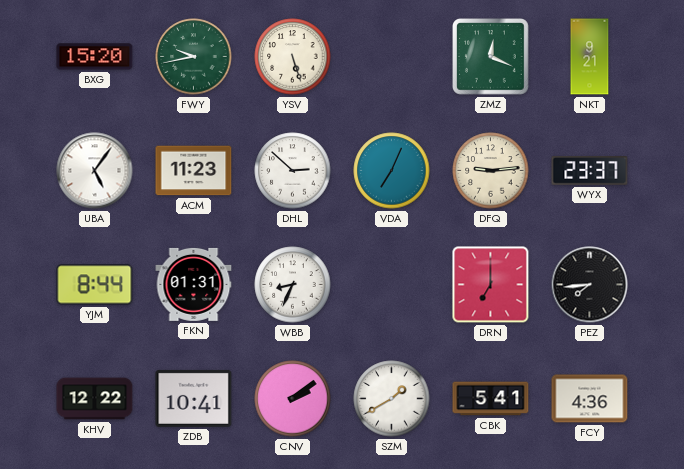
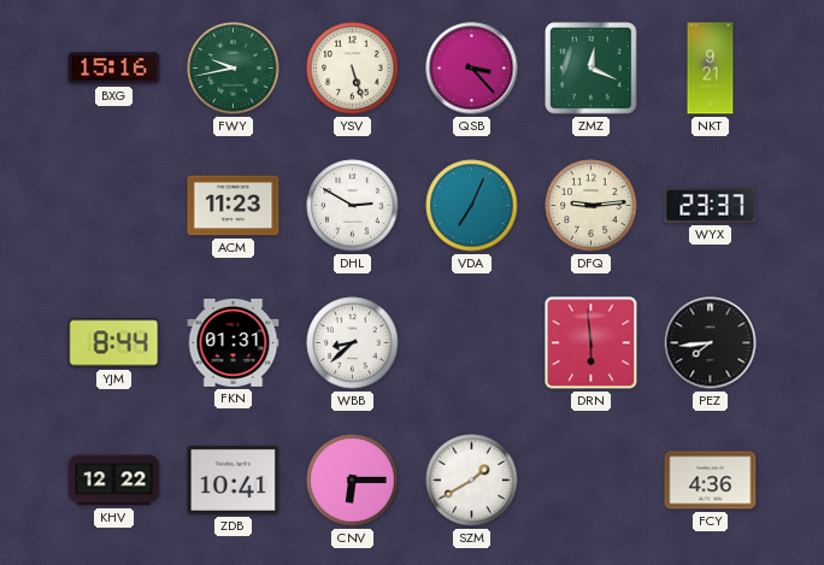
BXG: 15:20 -> 15:16 (114, 69)
QSB: none -> 3:23 (472, 69)
UBA: 5:06 -> none (95, 171)
DHL: 2:52 -> 2:50 (353, 206)
WBB: 8:34 -> 8:38 (353, 343)
DRN: 7:00 -> 5:59 (591, 343)
CNV: 2:09 -> 6:15 (353, 481)
CBK: 5:41 -> none (491, 399)
